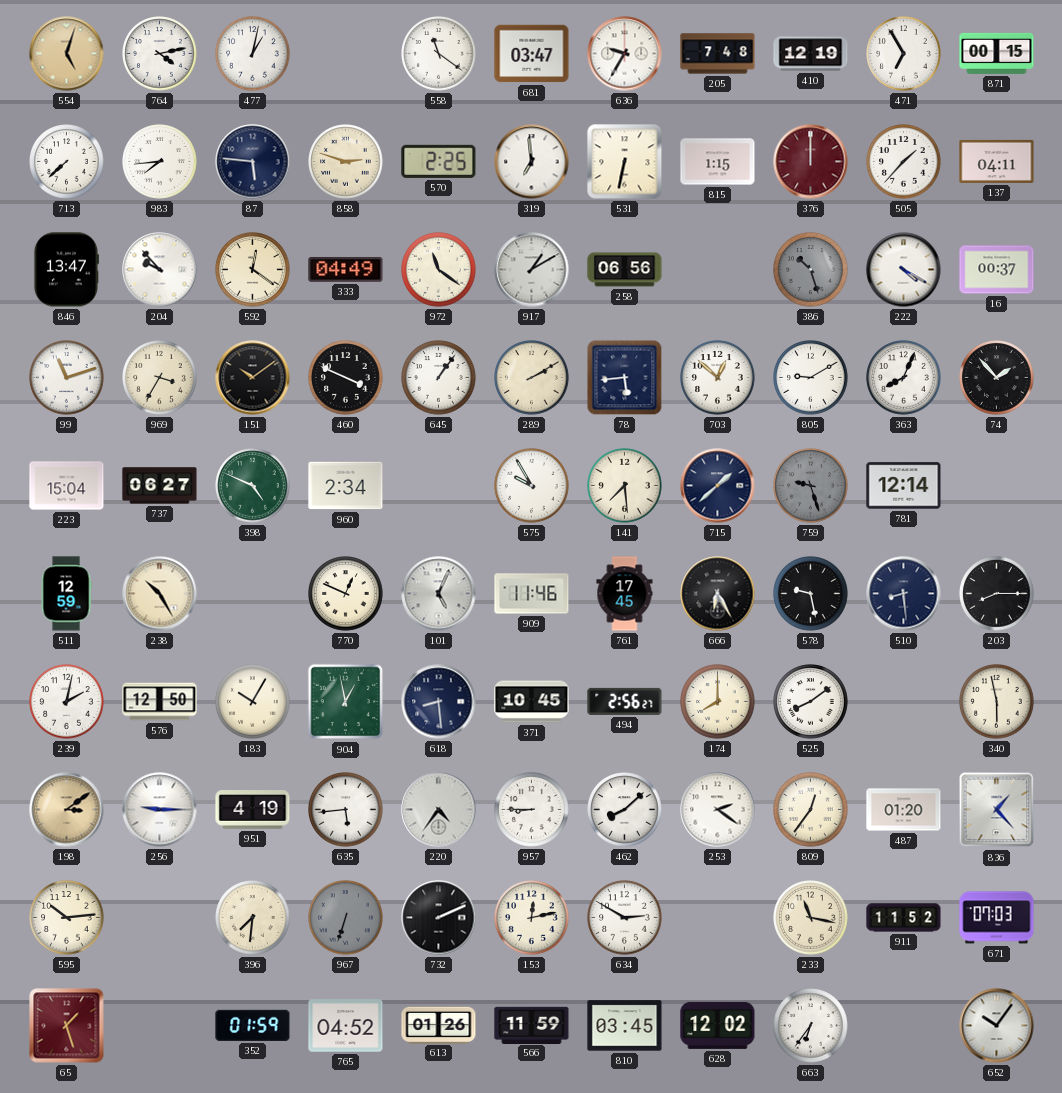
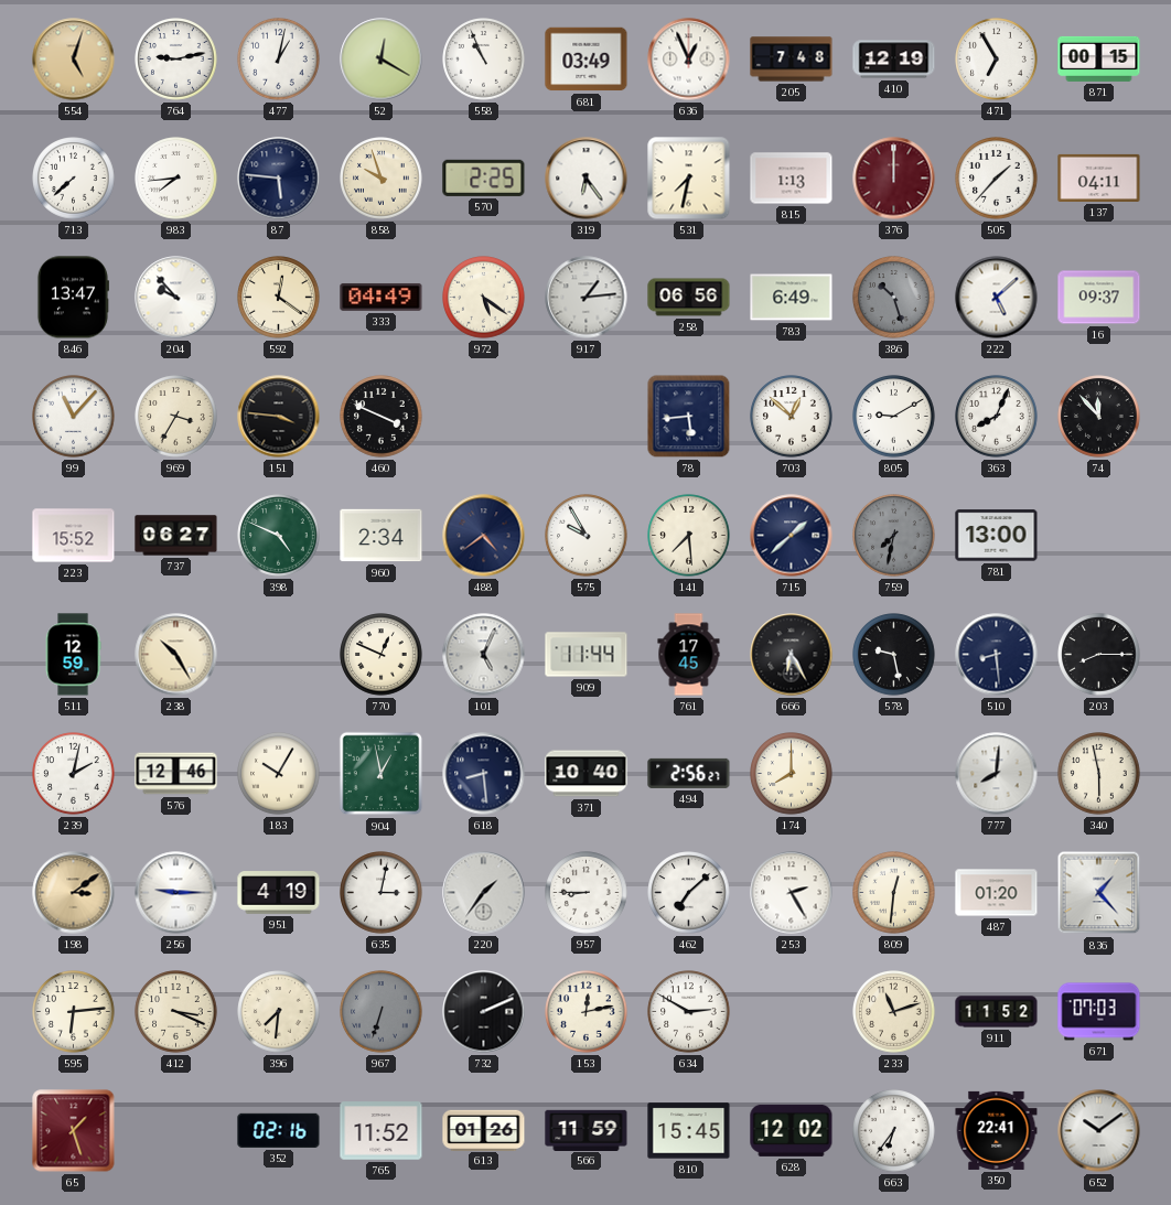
764: 4:13 -> 9:13 (176, 60)
52: none -> 12:20 (382, 60)
558: 11:21 -> 10:56 (484, 60)
681: 03:47 -> 03:49 (587, 60)
636: 9:35 -> 12:56 (689, 60)
858: 2:48 -> 9:57 (382, 179)
319: 6:59 -> 6:24 (587, 179)
531: 6:32 -> 7:32 (689, 179)
815: 1:15 -> 1:13 (792, 179)
972: 11:21 -> 5:21 (484, 298)
917: 1:10 -> 1:14 (587, 298)
783: none -> 6:49 (792, 298)
222: 4:20 -> 5:08 (997, 298)
16: 00:37 -> 09:37 (1099, 298)
99: 11:12 -> 11:07 (74, 417)
151: 10:09 -> 3:46 (279, 417)
645: 1:06 -> none (439, 378)
289: 2:10 -> none (532, 378)
74: 1:53 -> 11:53 (1099, 417)
223: 15:04 -> 15:52 (74, 536)
488: none -> 4:39 (484, 536)
759: 9:27 -> 7:32 (894, 536)
781: 12:14 -> 13:00 (997, 536)
909: 11:46 -> 11:44 (587, 655)
576: 12:50 -> 12:46 (176, 774)
371: 10:45 -> 10:40 (587, 774)
525: 8:09 -> none (811, 702)
777: none -> 8:01 (997, 774)
635: 5:44 -> 3:02 (382, 893)
220: 4:36 -> 1:36 (484, 893)
462: 8:08 -> 7:08 (689, 893)
253: 2:21 -> 2:25 (792, 893)
809: 12:36 -> 12:31 (894, 893)
595: 10:14 -> 6:14 (74, 1012)
412: none -> 3:19 (176, 1012)
233: 11:17 -> 11:12 (894, 1012)
352: 01:59 -> 02:16 (279, 1130)
765: 04:52 -> 11:52 (382, 1131)
810: 03:45 -> 15:45 (689, 1131)
350: none -> 22:41 (997, 1130)
652: 10:06 -> 10:09 (1099, 1131)
